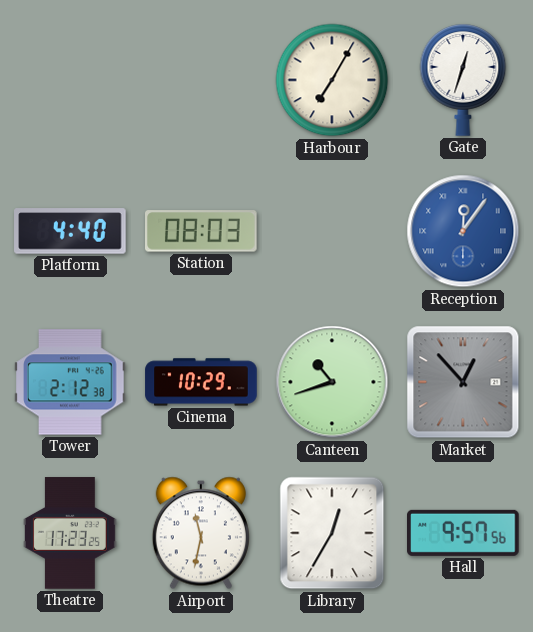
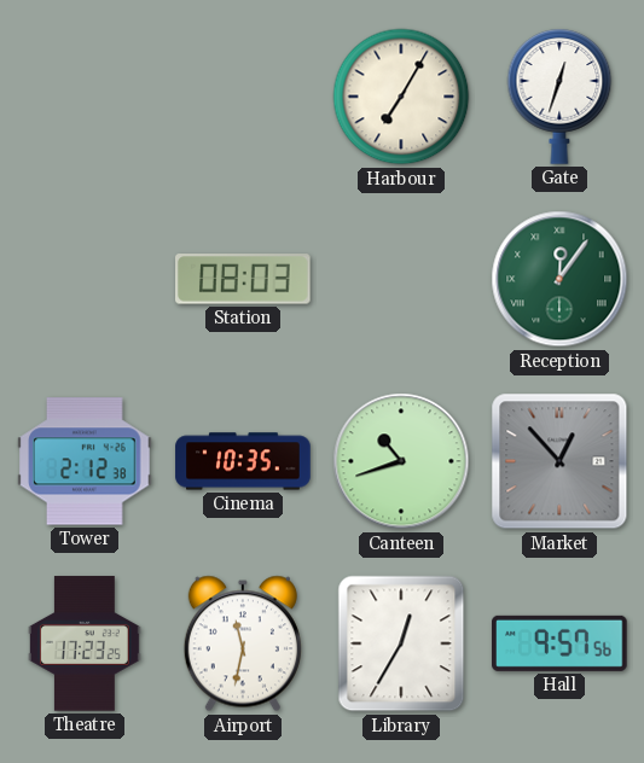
Platform: 4:40 -> none (70, 231)
Reception dial: blue -> green (559, 279)
Cinema: 10:29 -> 10:35 (243, 461)
